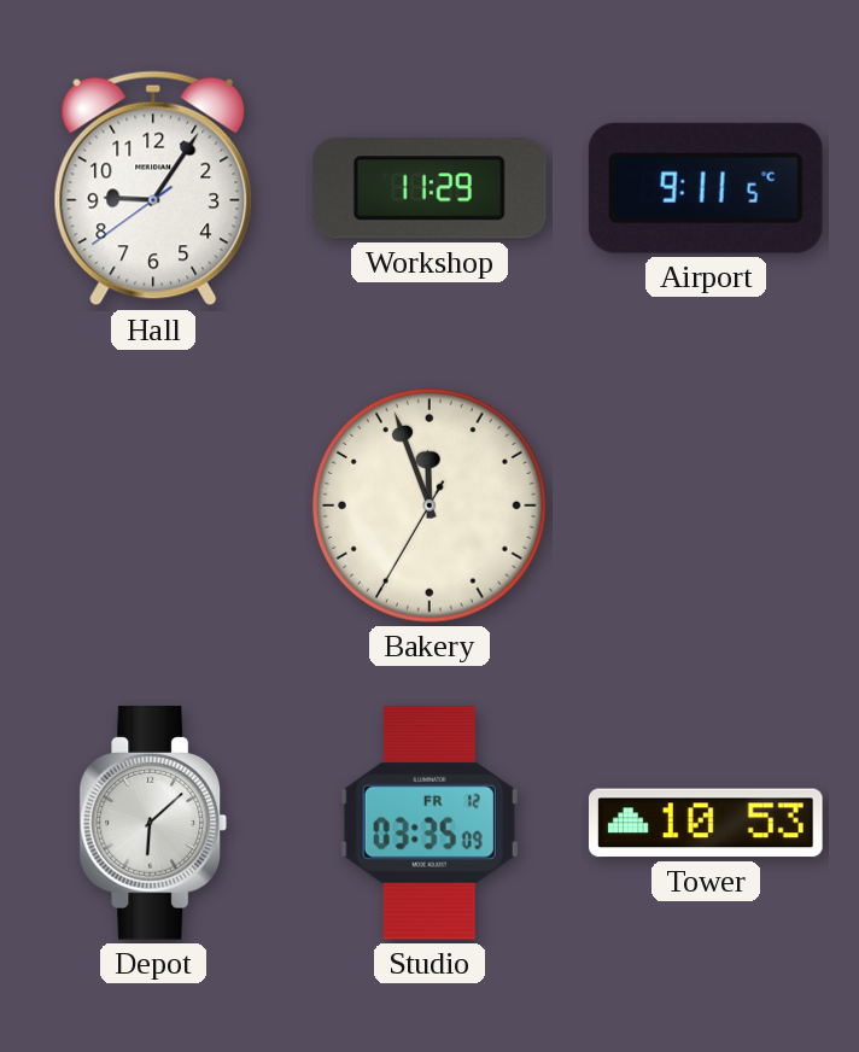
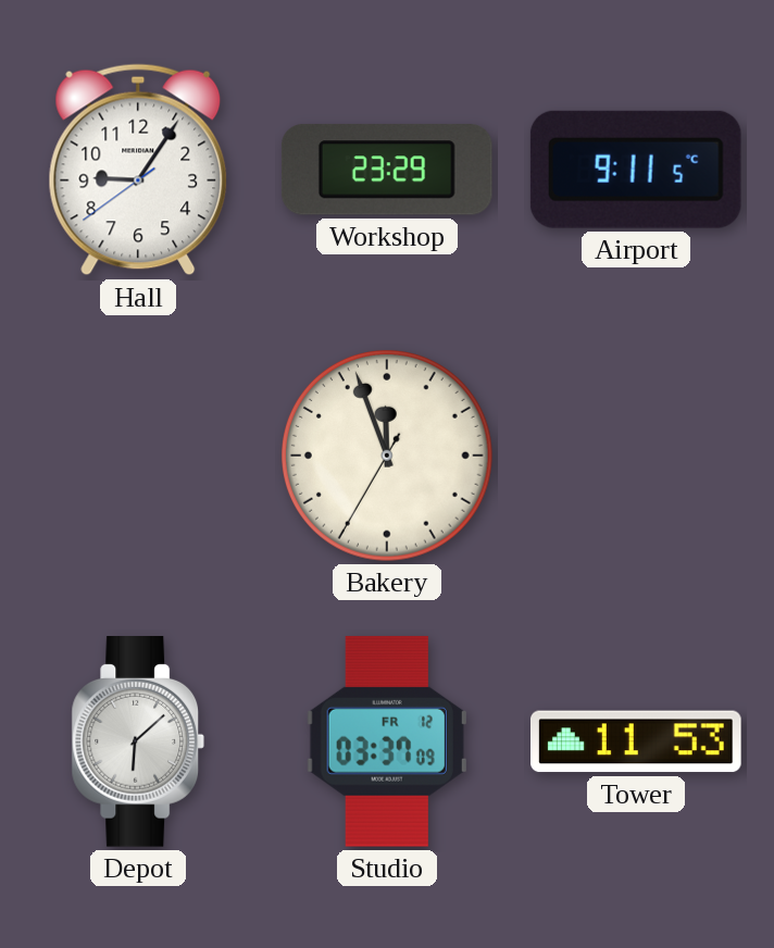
Workshop: 11:29 -> 23:29 (387, 170)
Studio: 03:35 -> 03:37 (387, 741)
Tower: 10:53 -> 11:53 (637, 741)
